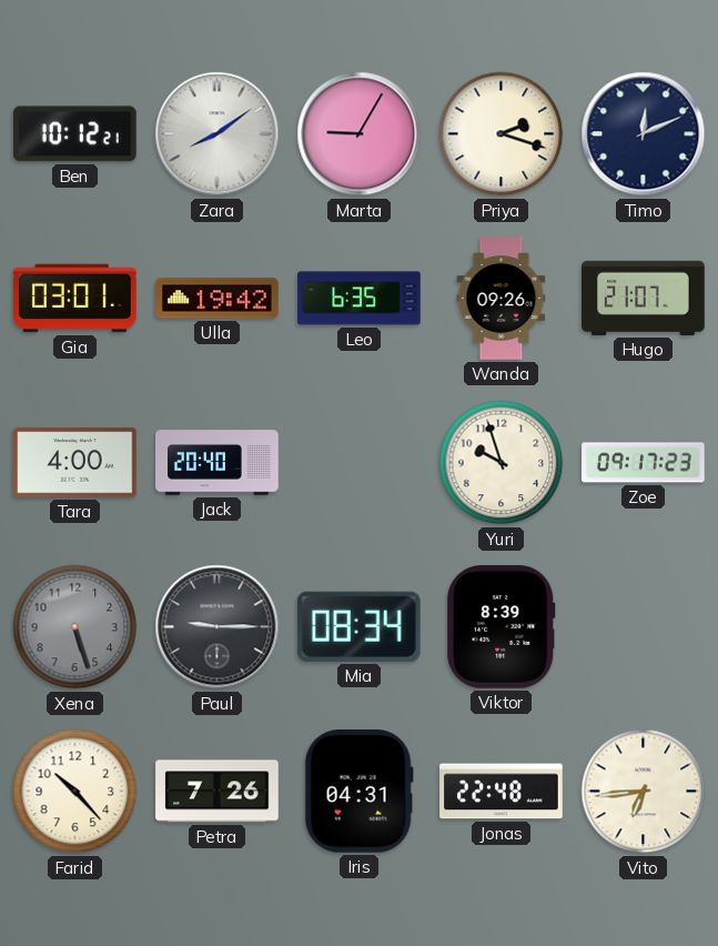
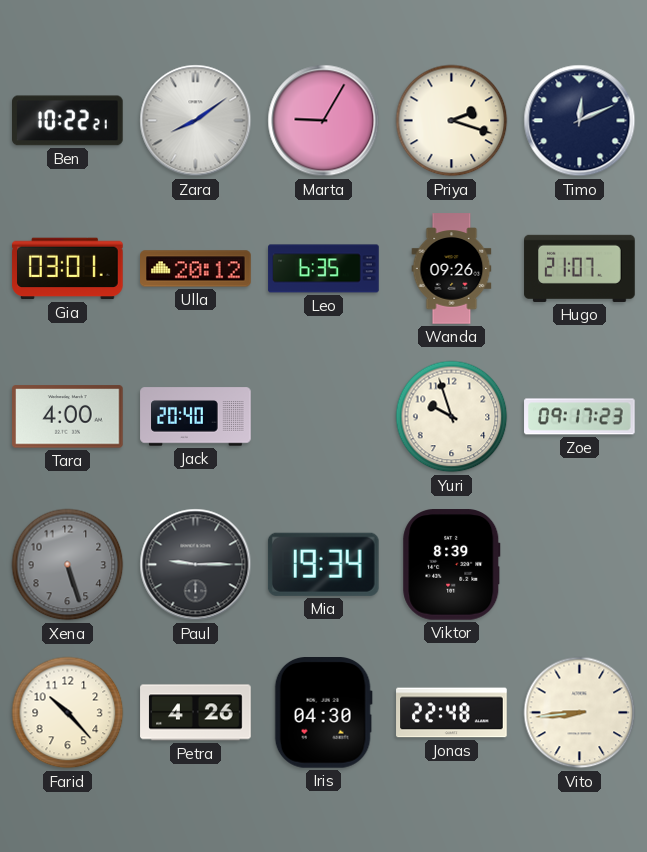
Ben: 10:12 -> 10:22 (68, 121)
Ulla: 19:42 -> 20:12 (196, 269)
Mia: 08:34 -> 19:34 (323, 564)
Petra: 7:26 -> 4:26 (196, 713)
Iris: 04:31 -> 04:30 (323, 713)
Vito: 6:44 -> 8:44 (580, 713)
